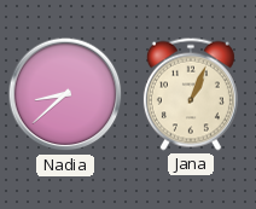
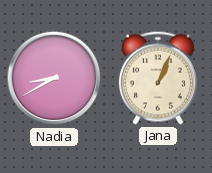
Nadia: 8:38 -> 8:40 (54, 78)
